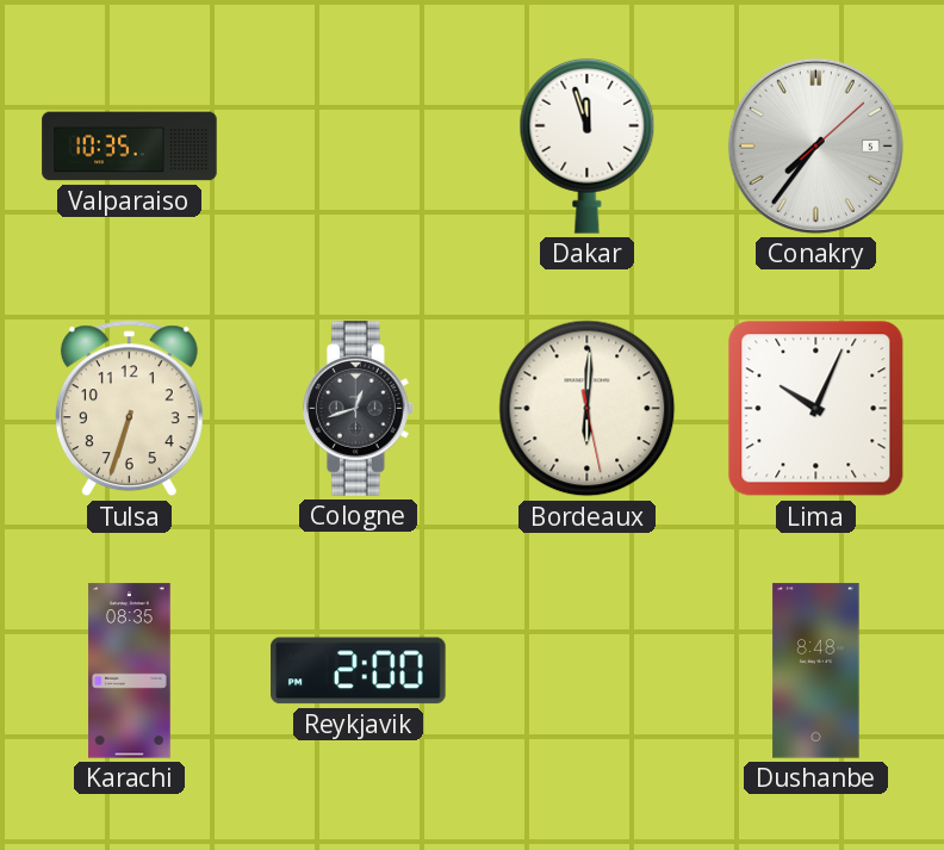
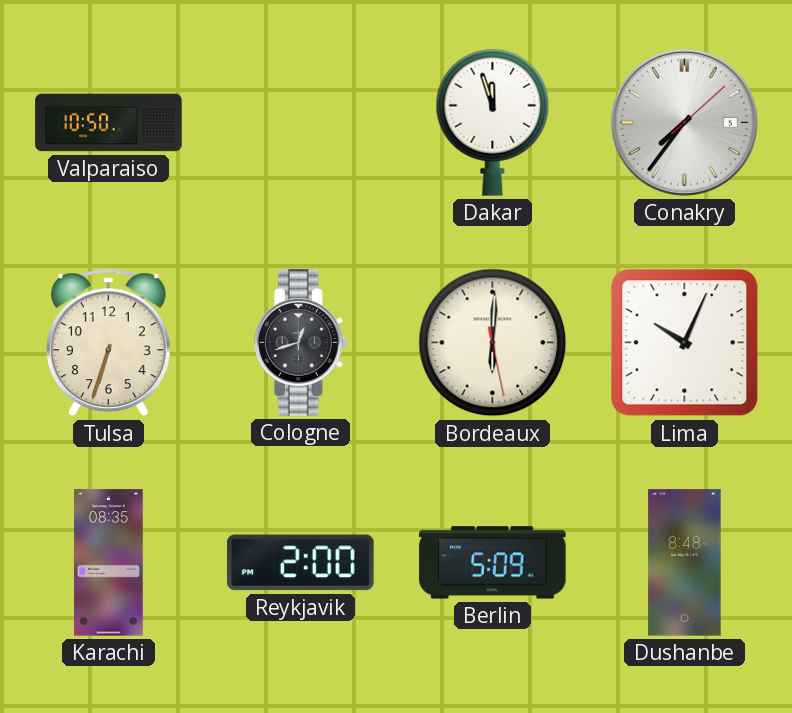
Valparaiso: 10:35 -> 10:50 (109, 123)
Berlin: none -> 5:09 (493, 563)
